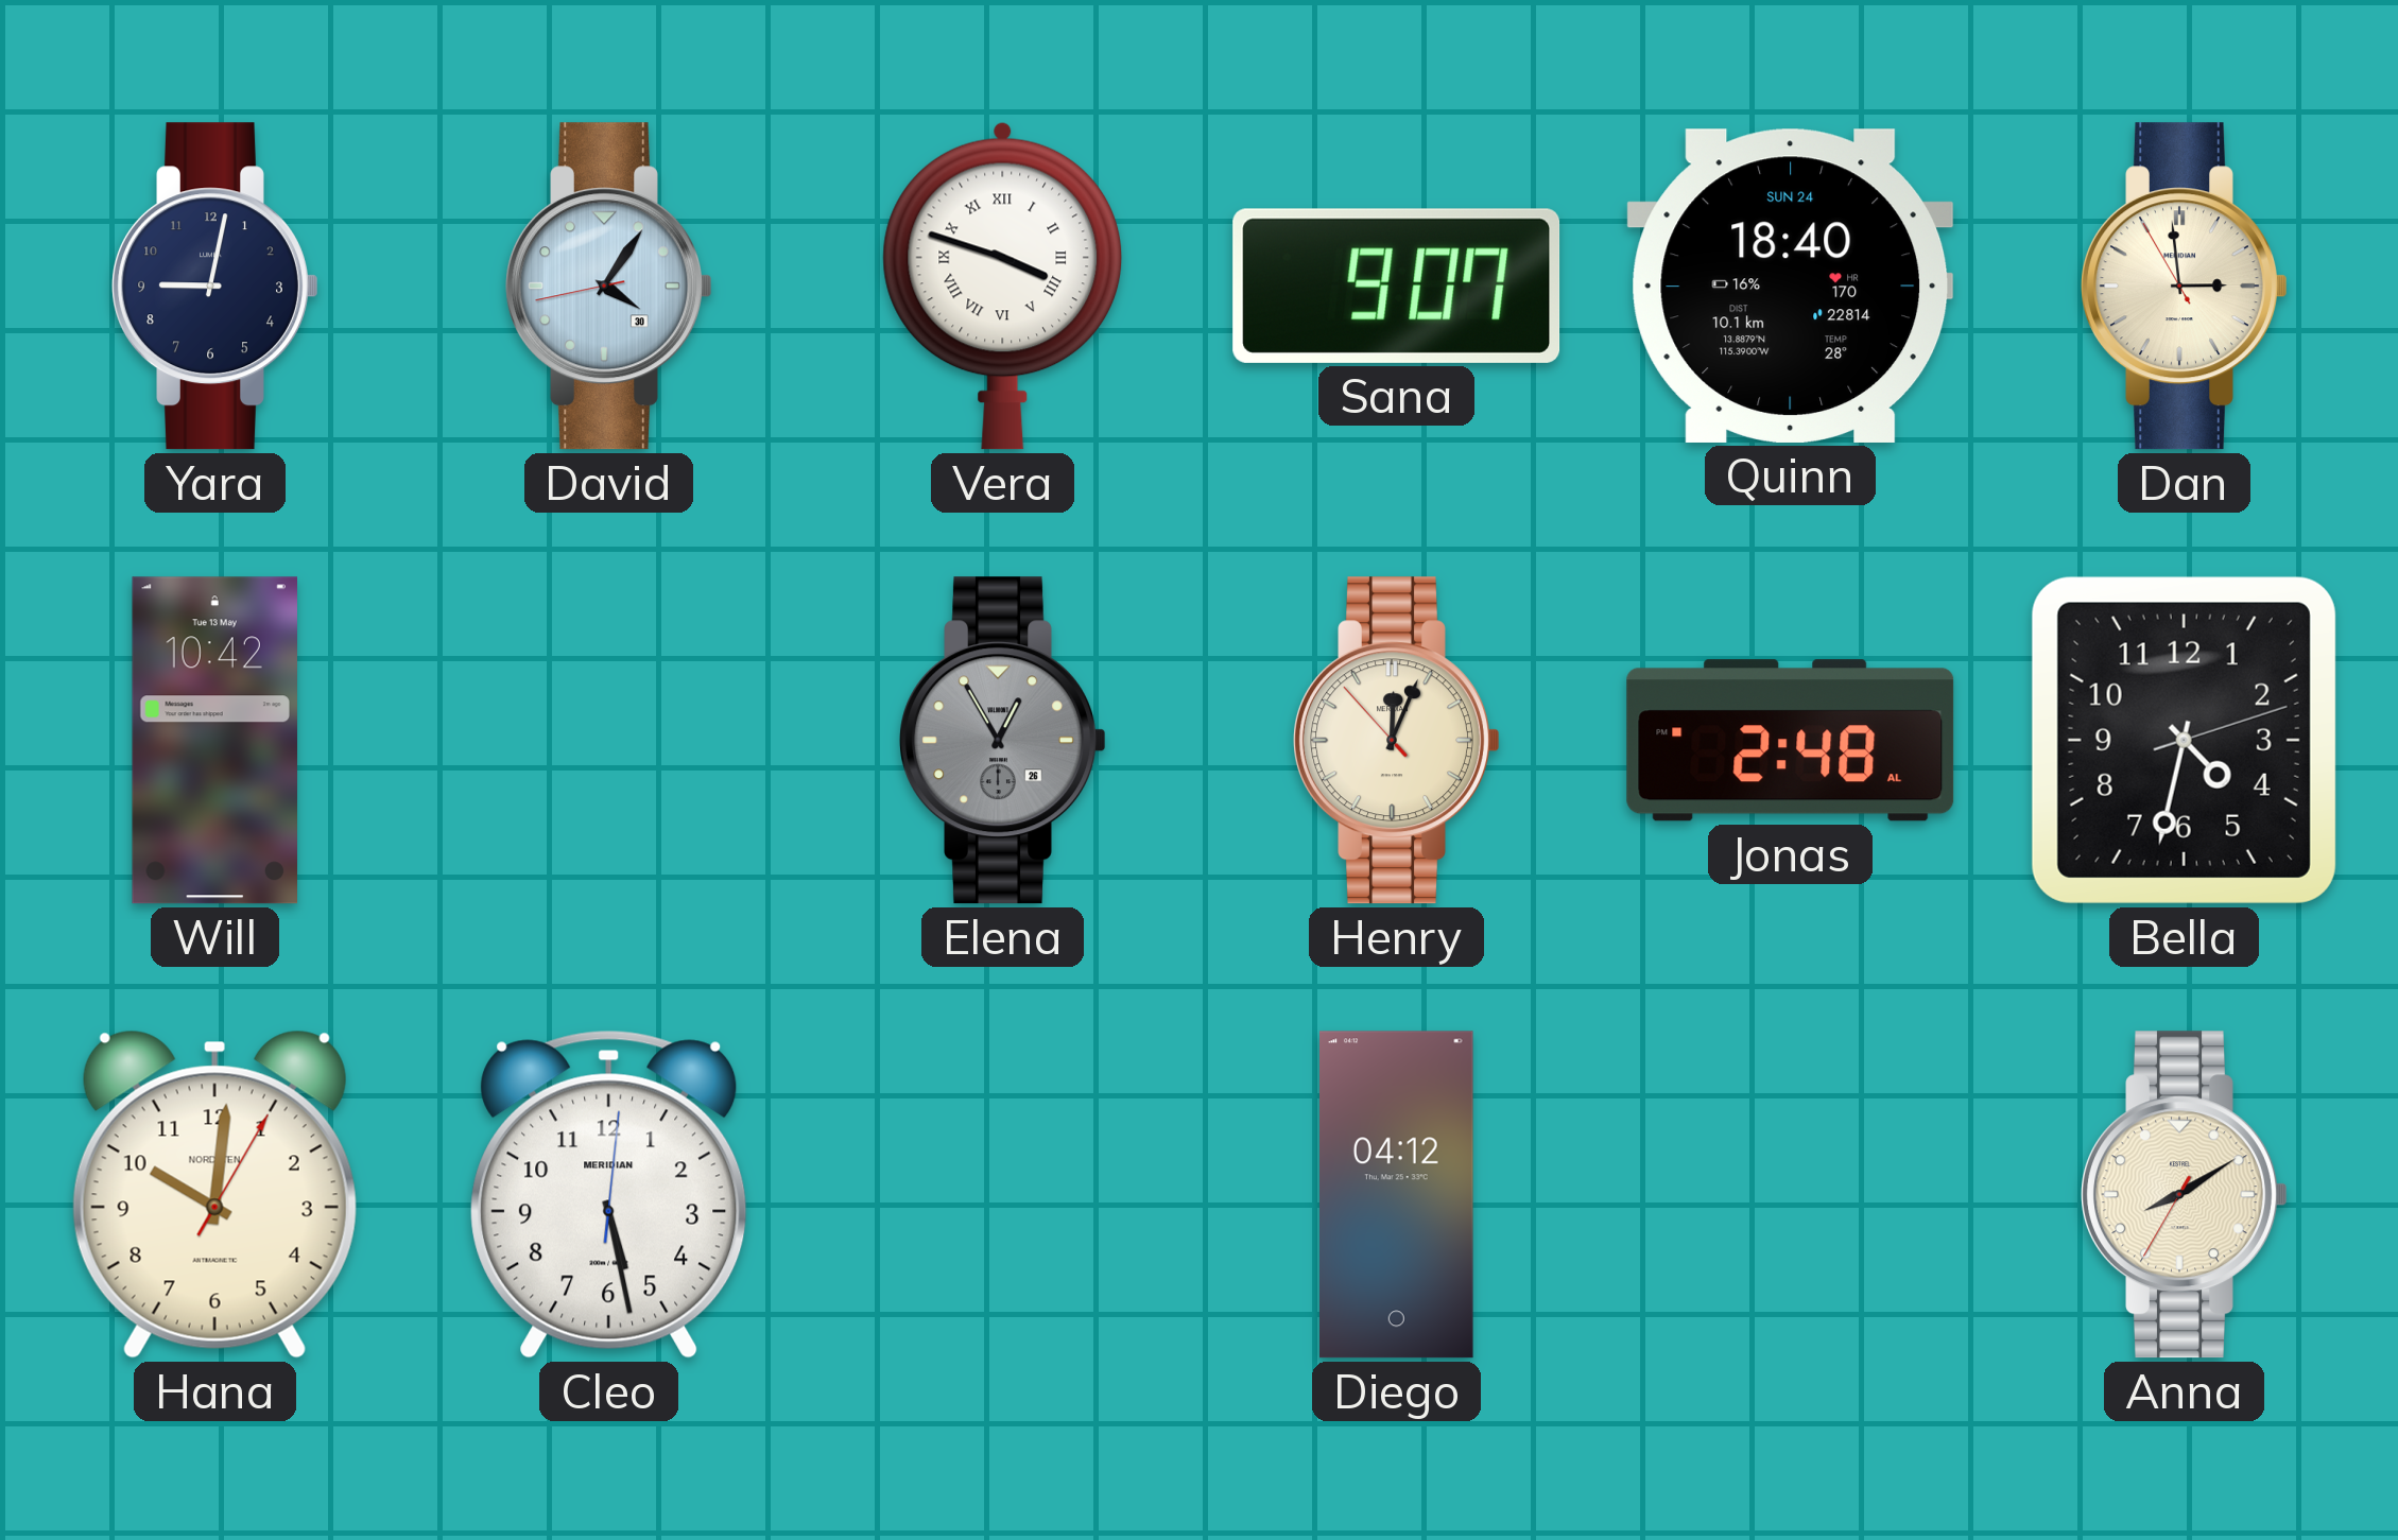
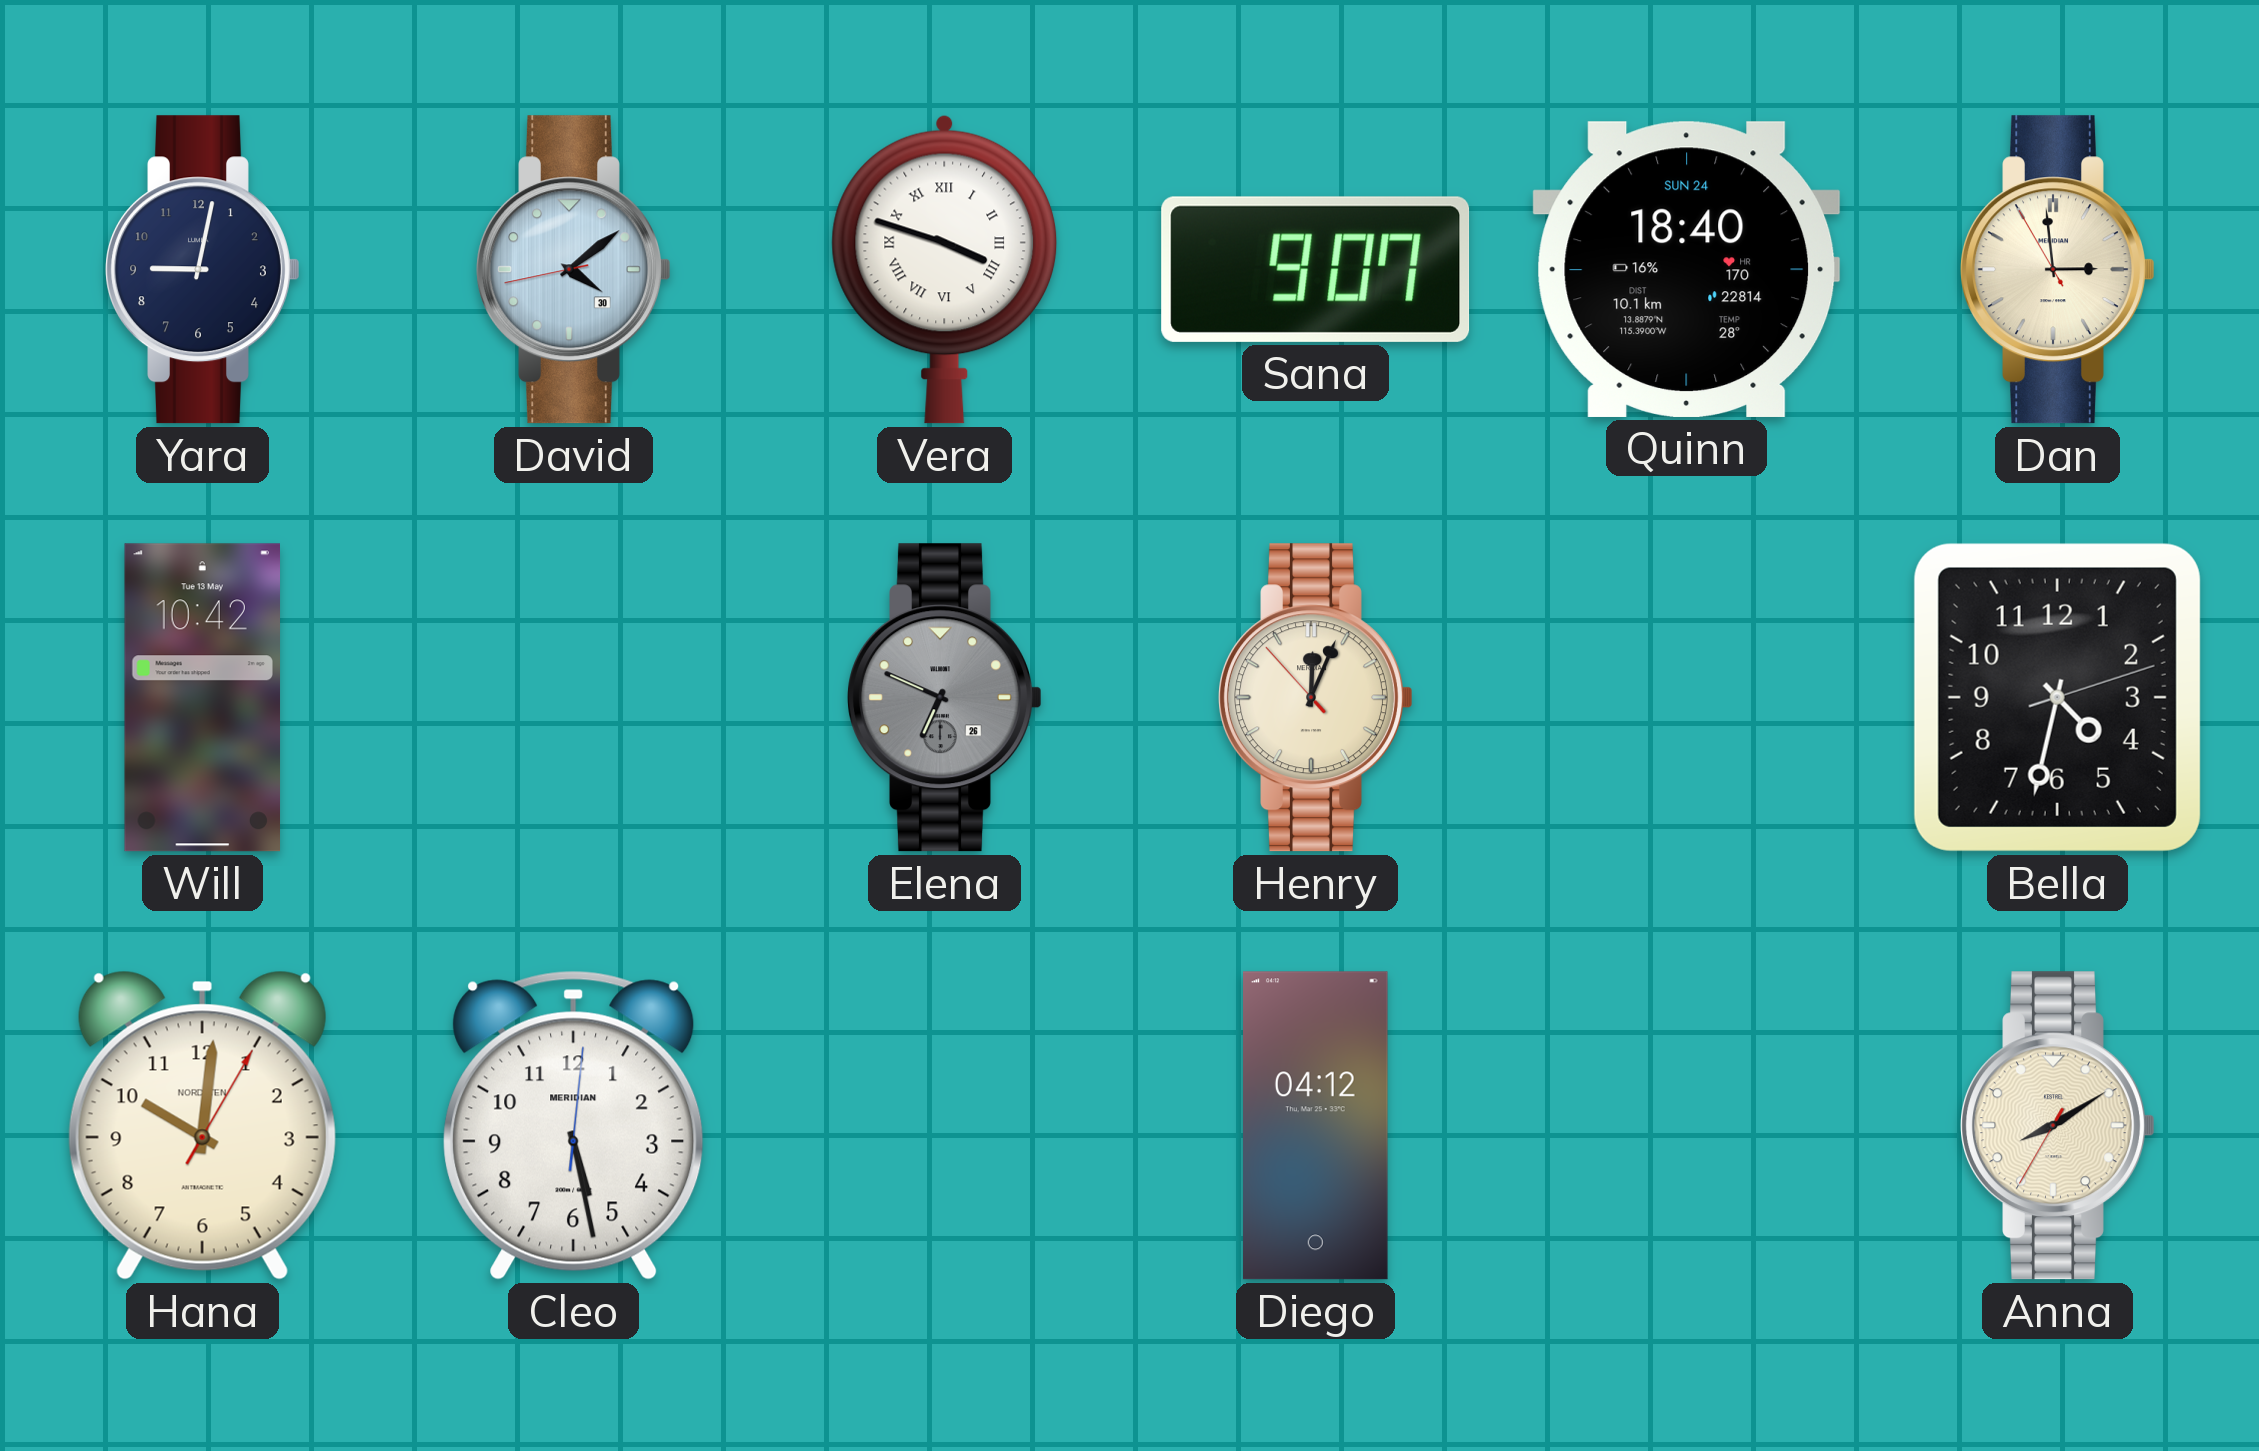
David: 4:05 -> 4:08 (574, 270)
Elena: 12:55 -> 6:49 (945, 698)
Jonas: 2:48 -> none (1791, 741)
